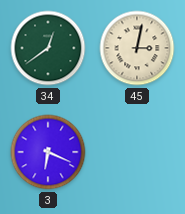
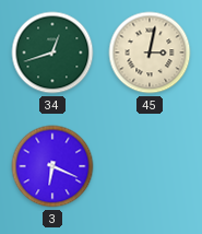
34: 12:39 -> 12:42 (52, 52)
